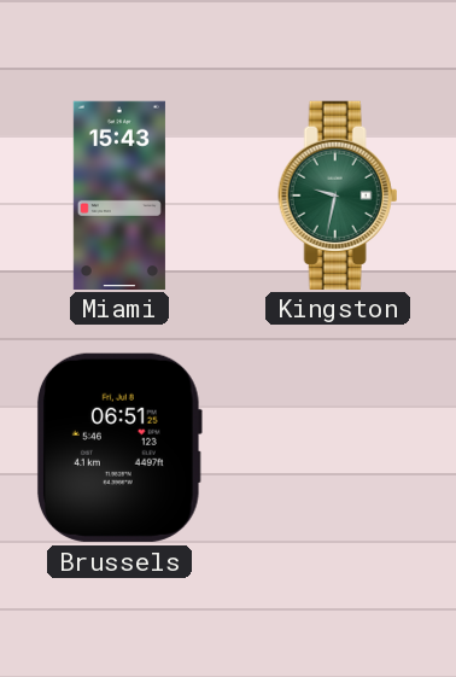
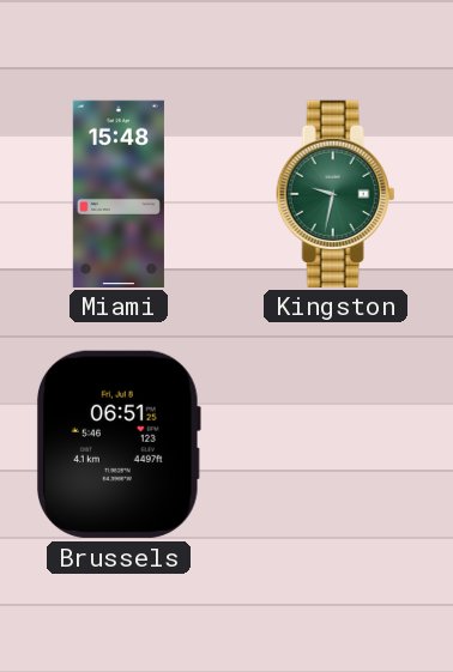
Miami: 15:43 -> 15:48 (119, 193)
